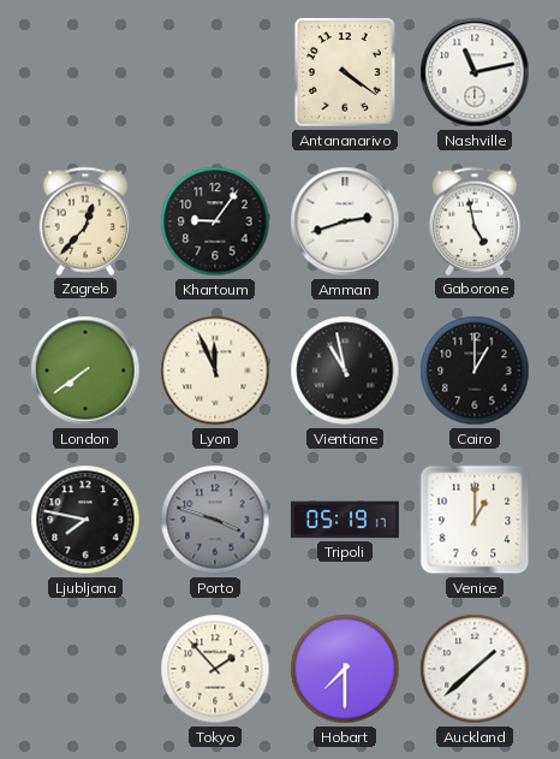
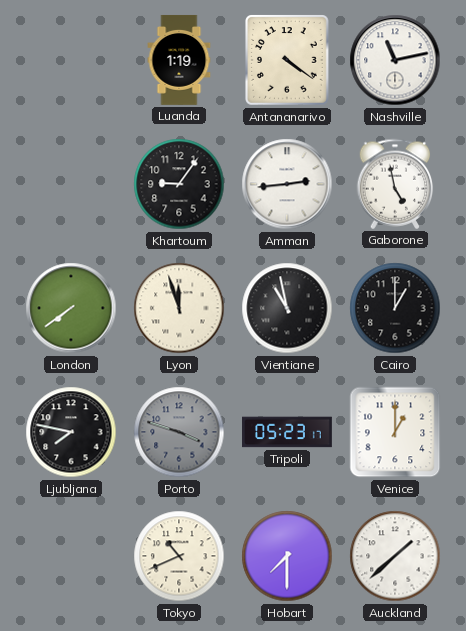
Luanda: none -> 1:19 (179, 60)
Zagreb: 12:37 -> none (85, 221)
Amman: 2:42 -> 2:44 (287, 184)
Lyon: 11:56 -> 11:57 (179, 308)
Tripoli: 05:19 -> 05:23 (288, 432)
Tokyo: 1:53 -> 10:41 (179, 556)
